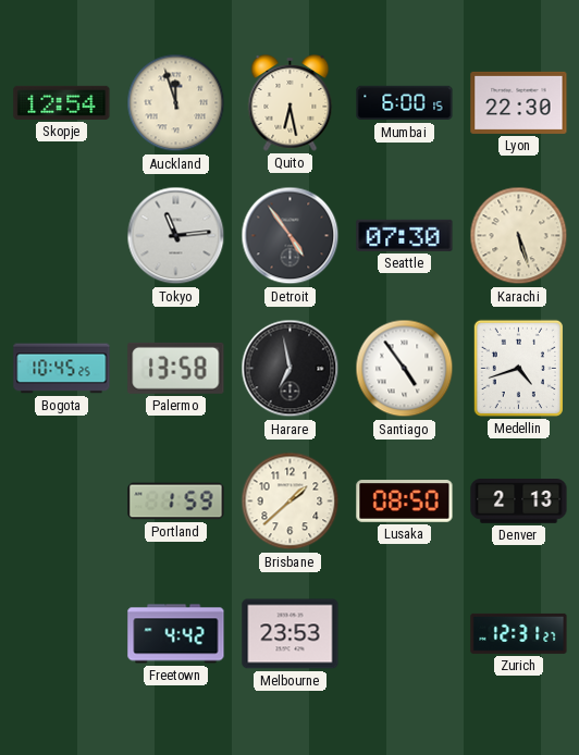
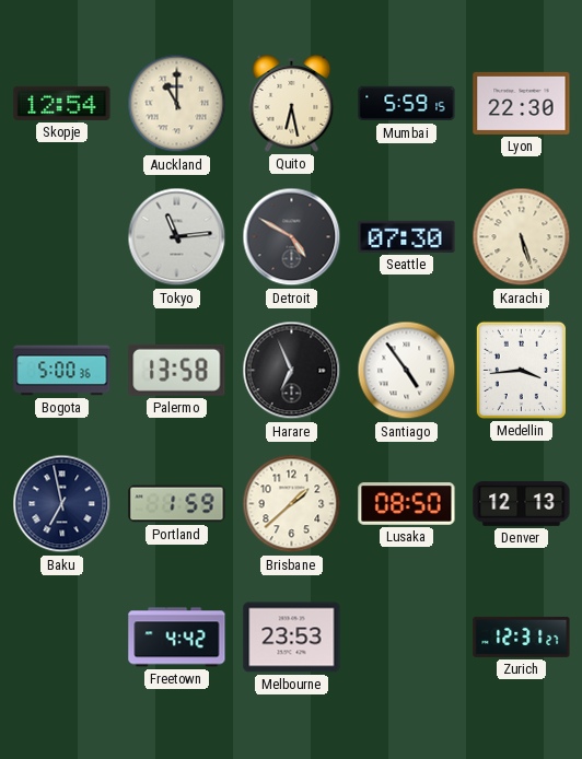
Auckland: 11:57 -> 11:00 (177, 104)
Mumbai: 6:00 -> 5:59 (407, 104)
Detroit: 4:54 -> 4:50 (292, 237)
Bogota: 10:45 -> 5:00 (62, 371)
Harare: 6:58 -> 6:56 (292, 371)
Medellin: 4:42 -> 3:44 (521, 370)
Baku: none -> 6:58 (62, 504)
Denver: 2:13 -> 12:13 (522, 504)
